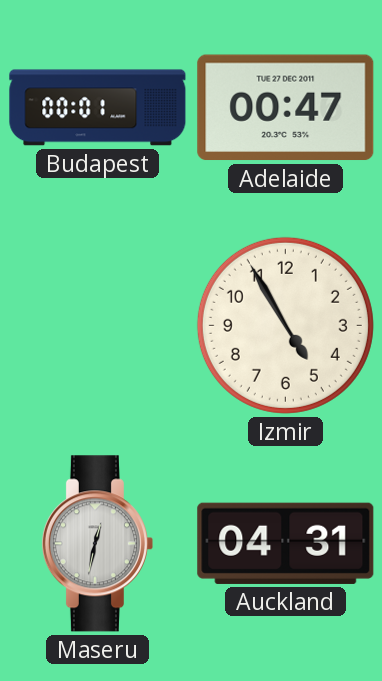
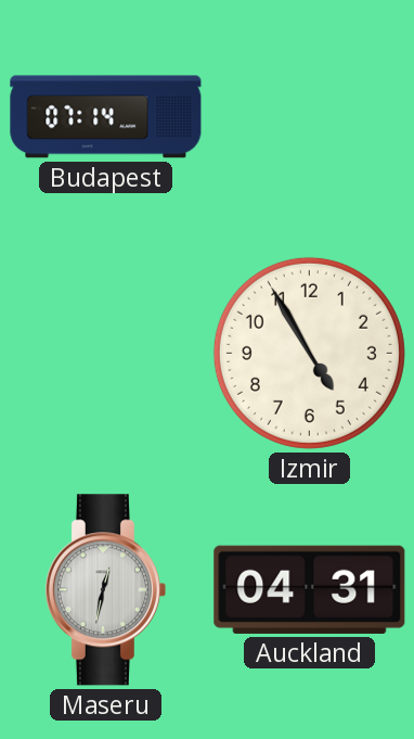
Budapest: 00:01 -> 07:14 (106, 117)
Adelaide: 00:47 -> none (286, 108)
